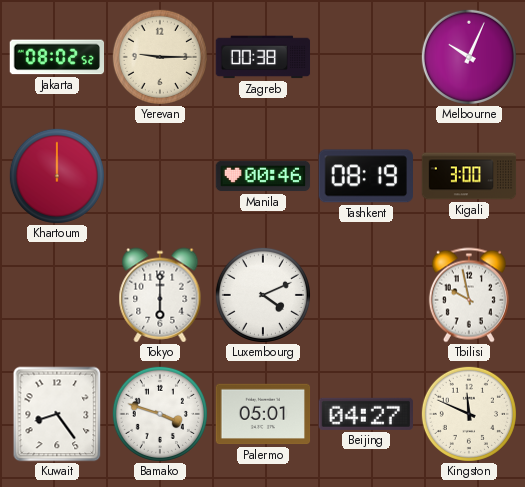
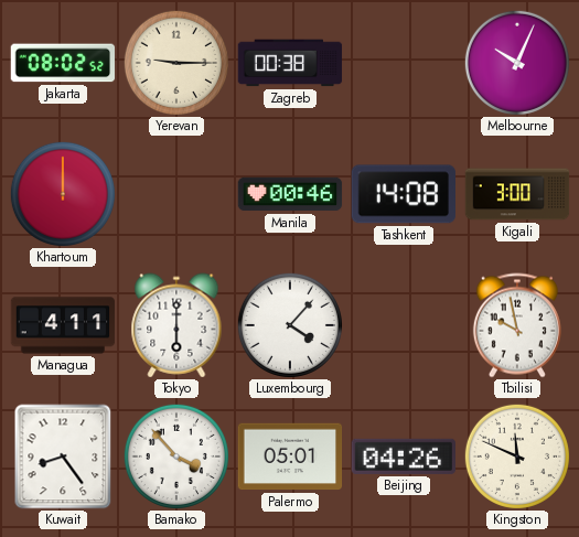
Tashkent: 08:19 -> 14:08 (403, 194)
Managua: none -> 4:11 (63, 325)
Luxembourg: 4:11 -> 4:07 (290, 325)
Bamako: 3:48 -> 3:53 (176, 457)
Beijing: 04:27 -> 04:26 (403, 457)
